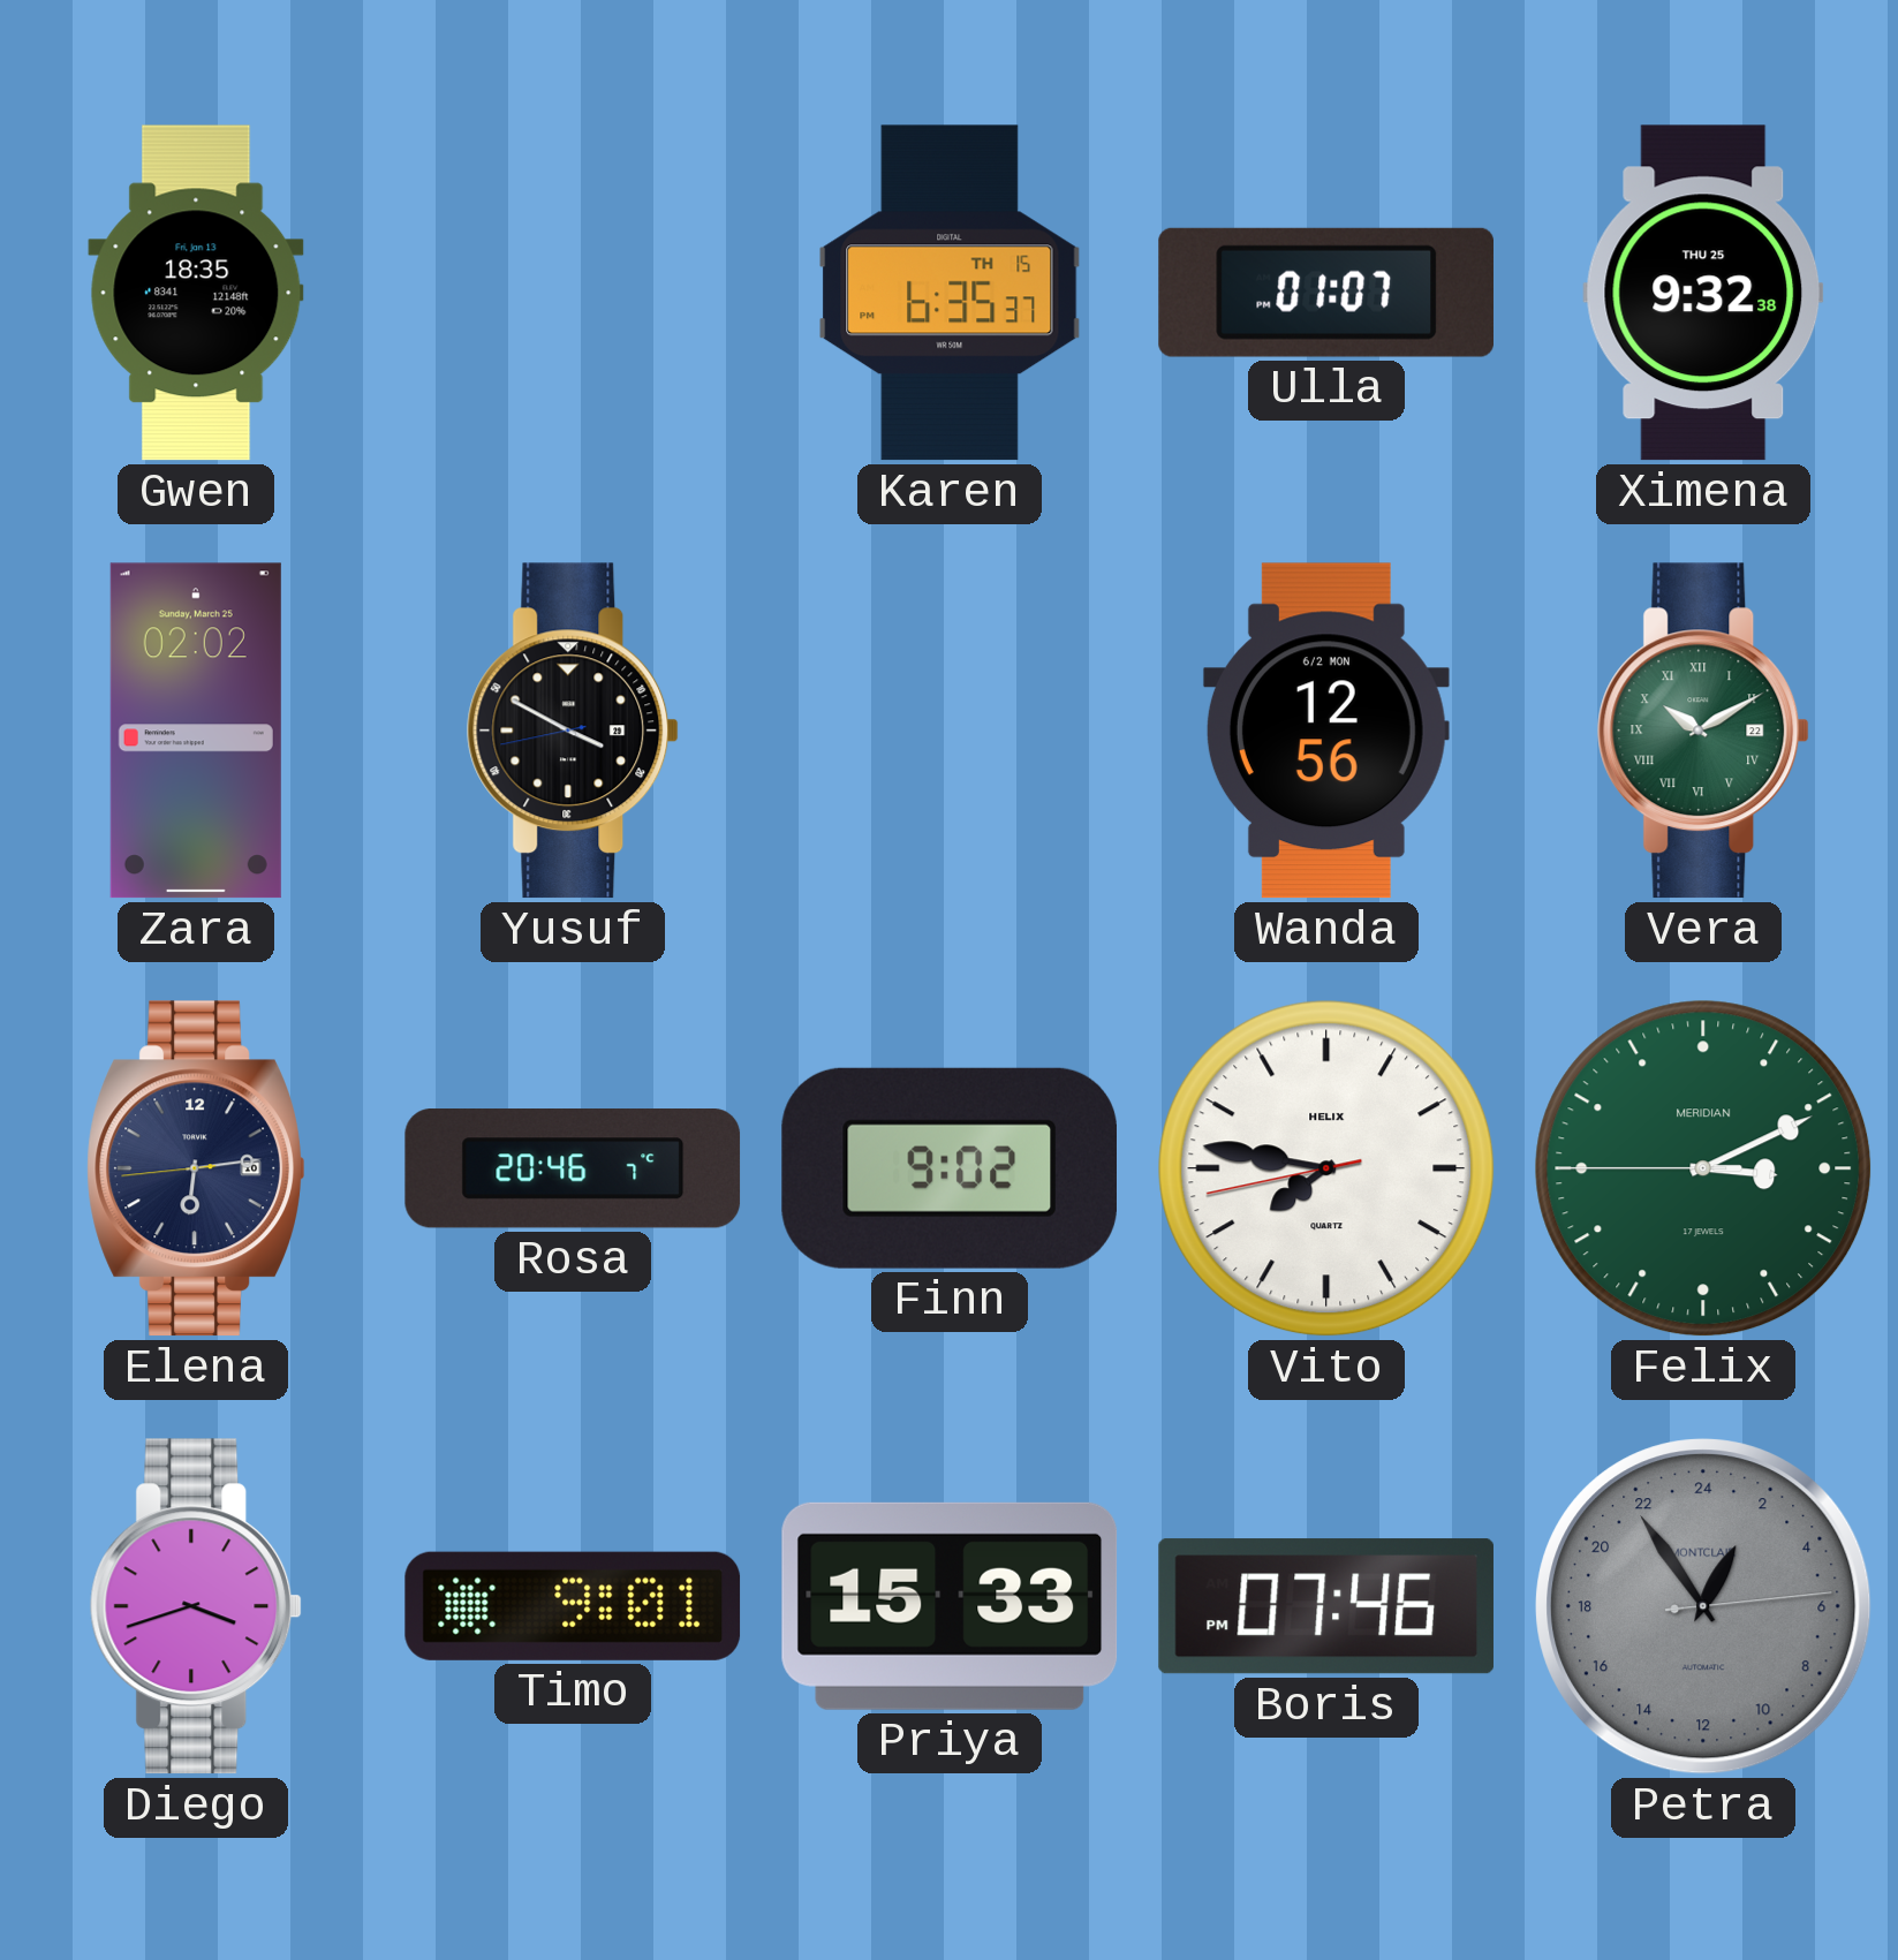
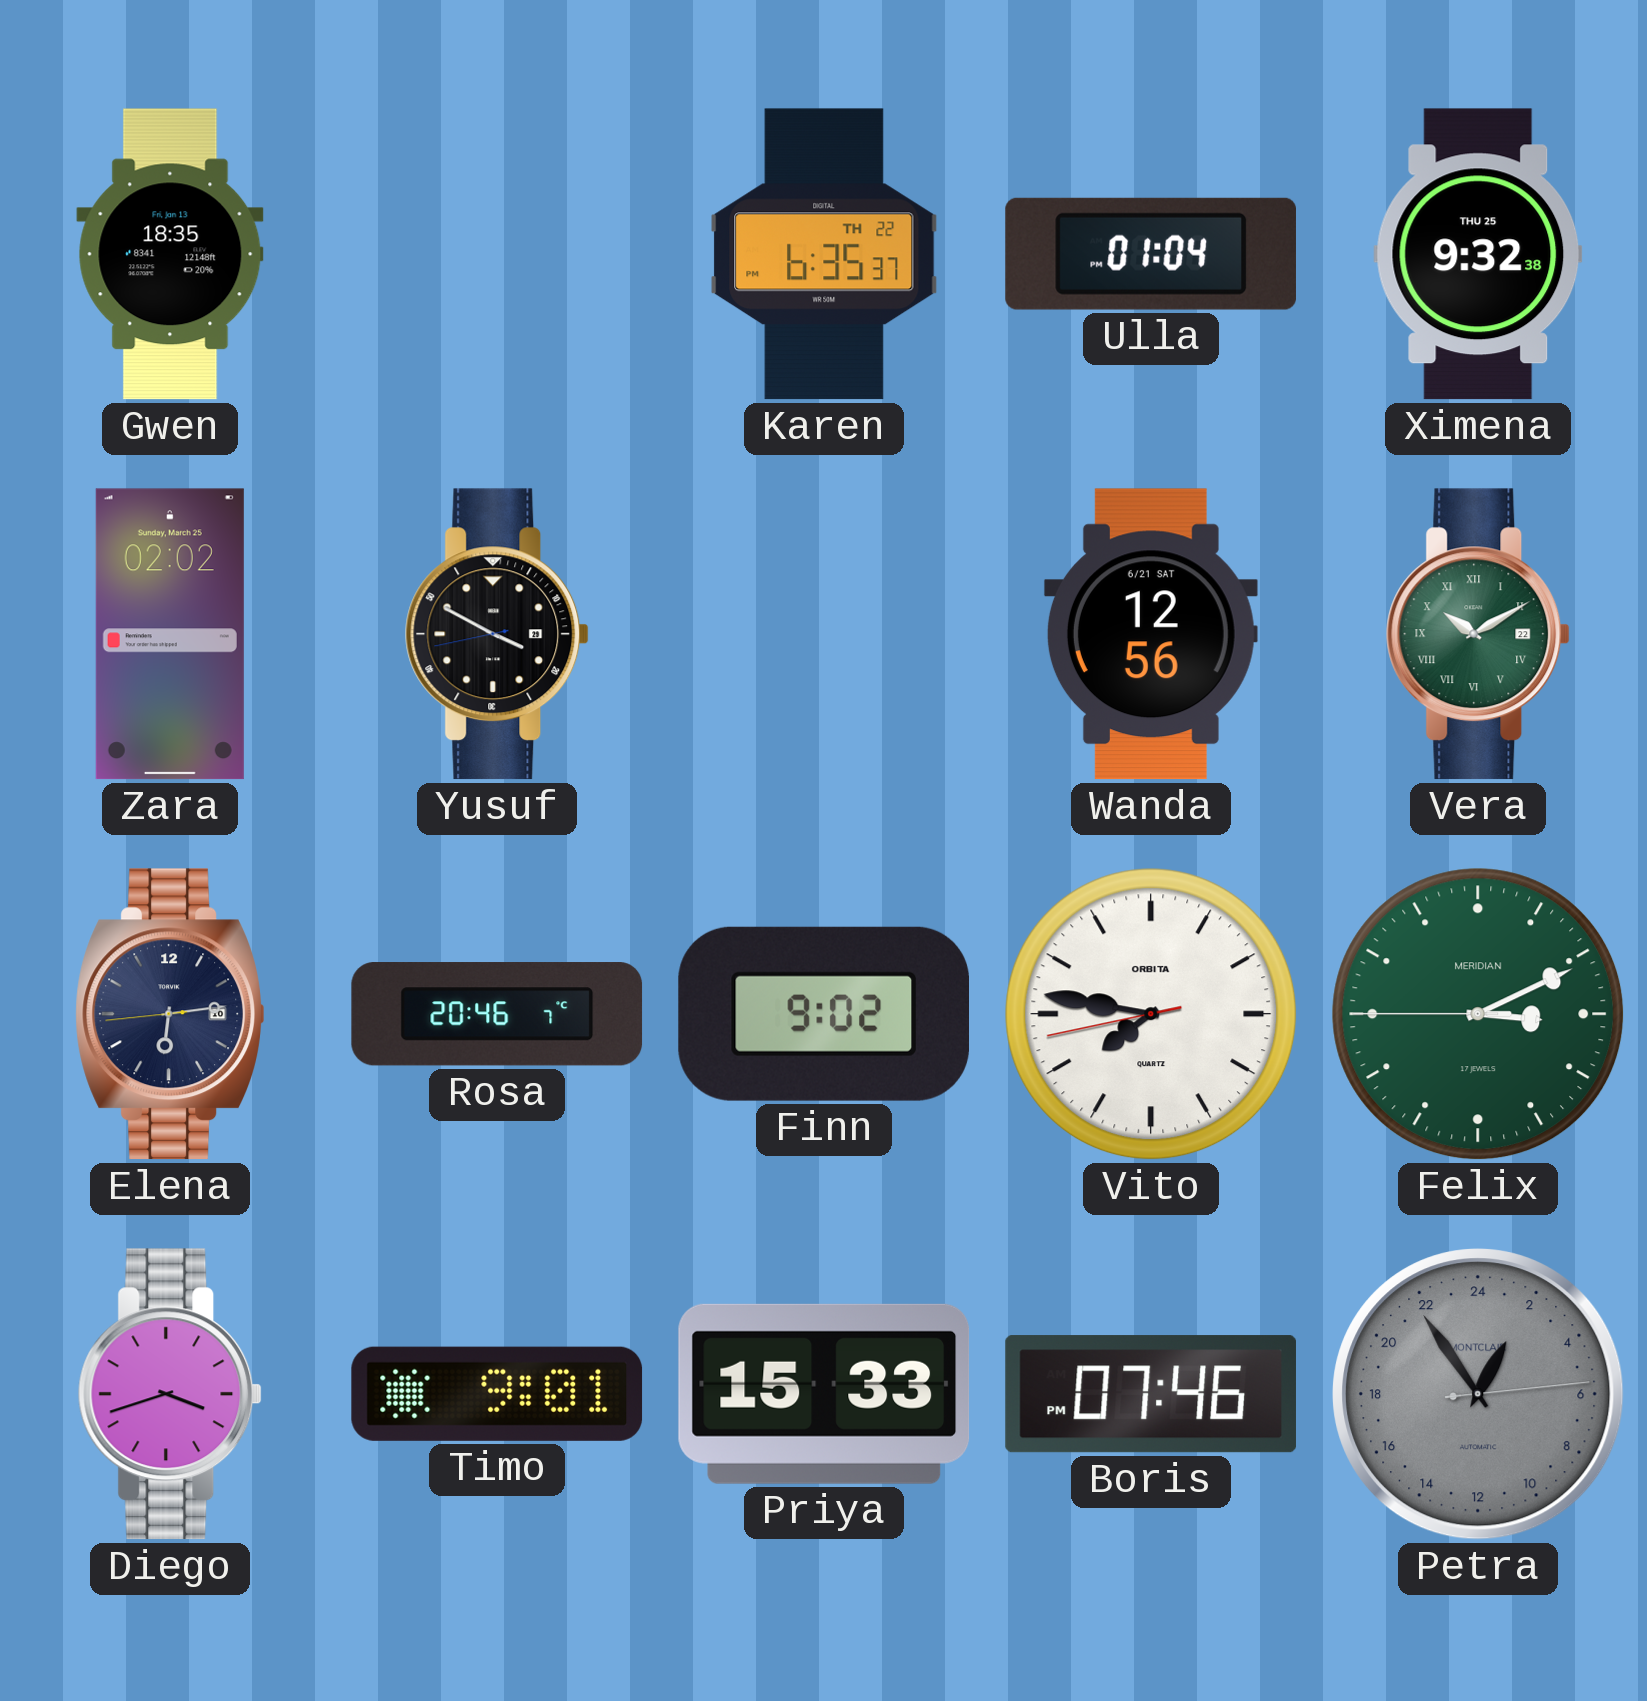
Karen date: TH 15 -> TH 22 (824, 254)
Ulla: 01:07 -> 01:04 (1151, 254)
Wanda date: 6/2 MON -> 6/21 SAT (1151, 634)
Vito brand: HELIX -> ORBITA (1151, 1014)
